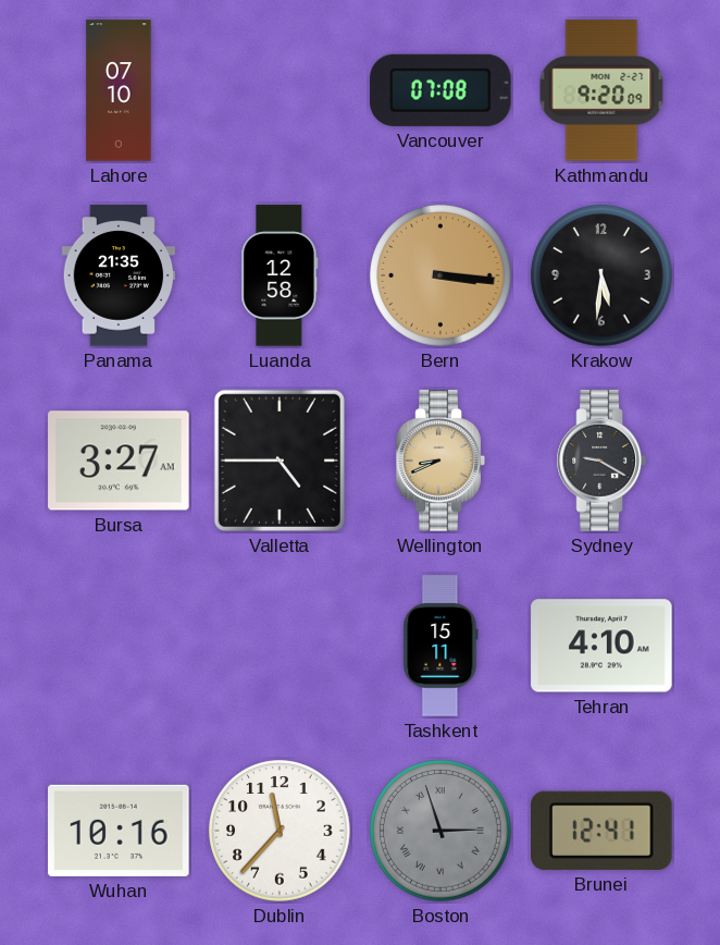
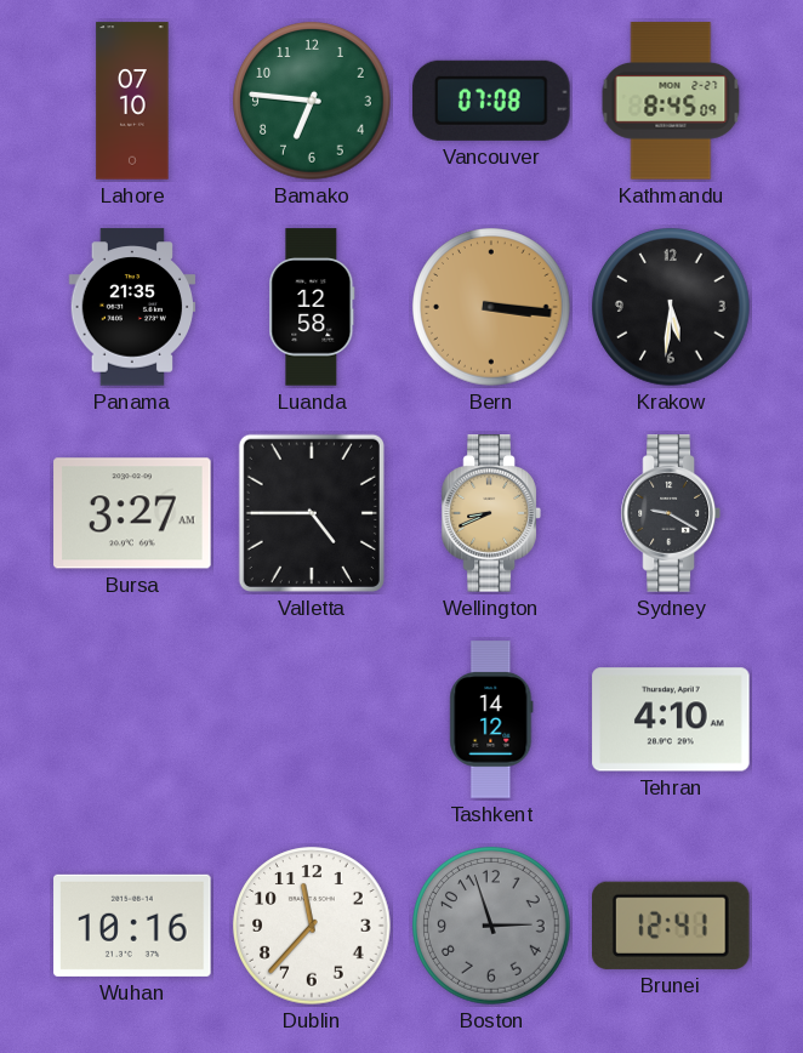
Bamako: none -> 6:46 (312, 101)
Kathmandu: 9:20 -> 8:45 (671, 101)
Tashkent: 15:11 -> 14:12 (491, 719)
Boston numerals: Roman -> Arabic (491, 926)
